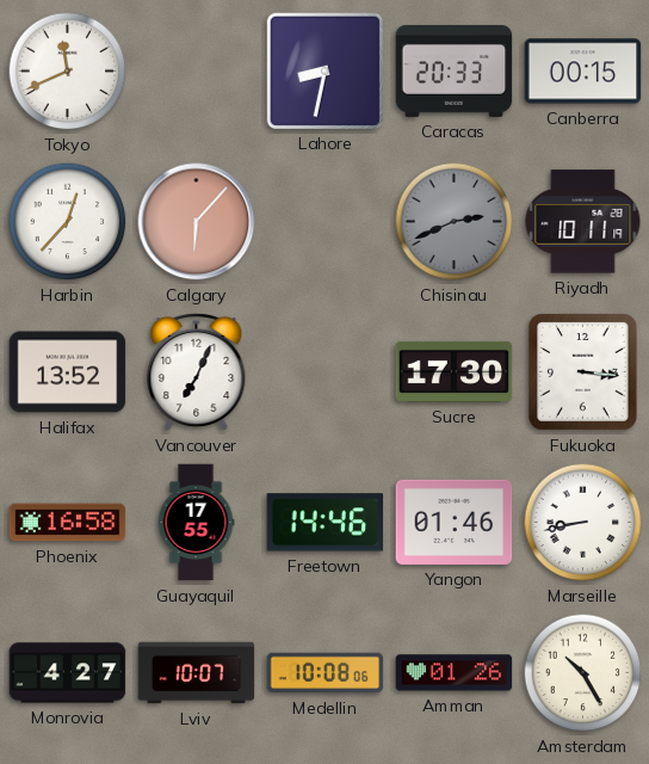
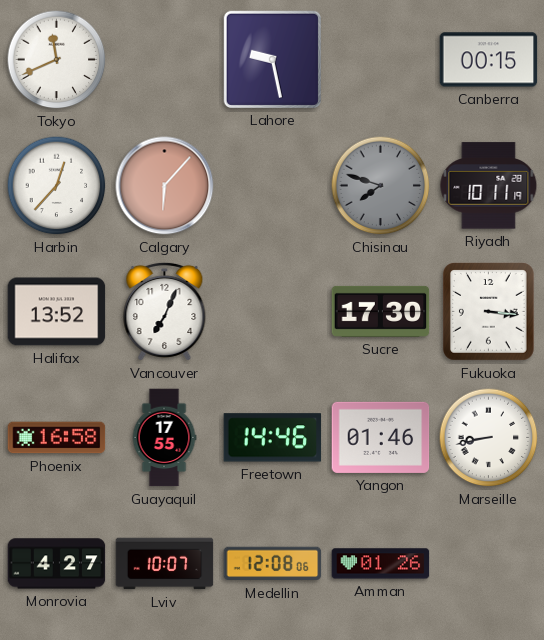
Lahore: 8:32 -> 9:28 (272, 59)
Caracas: 20:33 -> none (455, 70)
Chisinau: 2:41 -> 7:48 (381, 186)
Medellin: 10:08 -> 12:08 (273, 564)
Amsterdam: 10:25 -> none (583, 673)
